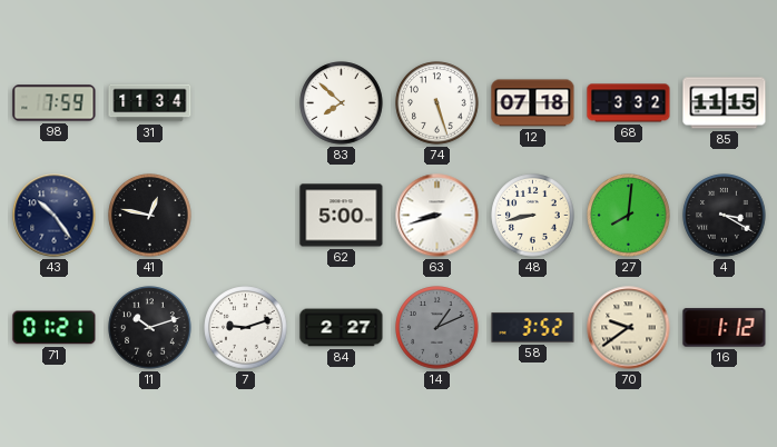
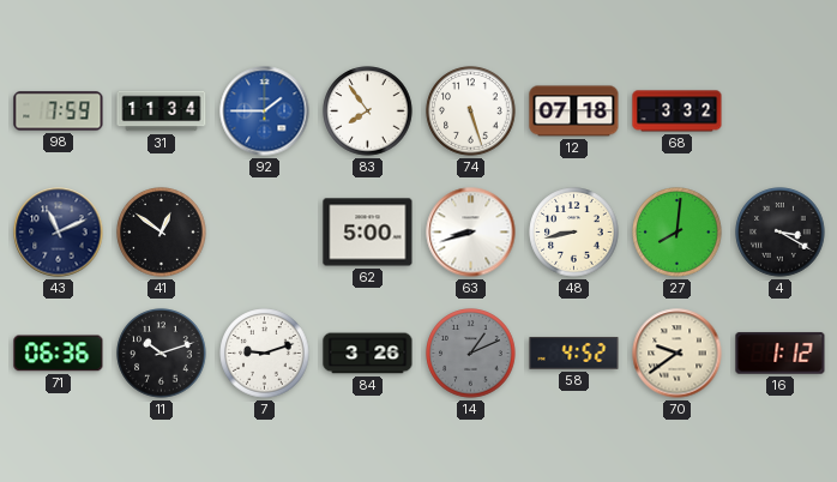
92: none -> 1:45 (265, 112)
83: 7:52 -> 7:54 (368, 112)
85: 11:15 -> none (725, 103)
43: 10:24 -> 11:11 (59, 233)
41: 12:47 -> 12:51 (162, 233)
71: 01:21 -> 06:36 (59, 354)
84: 2:27 -> 3:26 (368, 354)
58: 3:52 -> 4:52 (574, 354)
